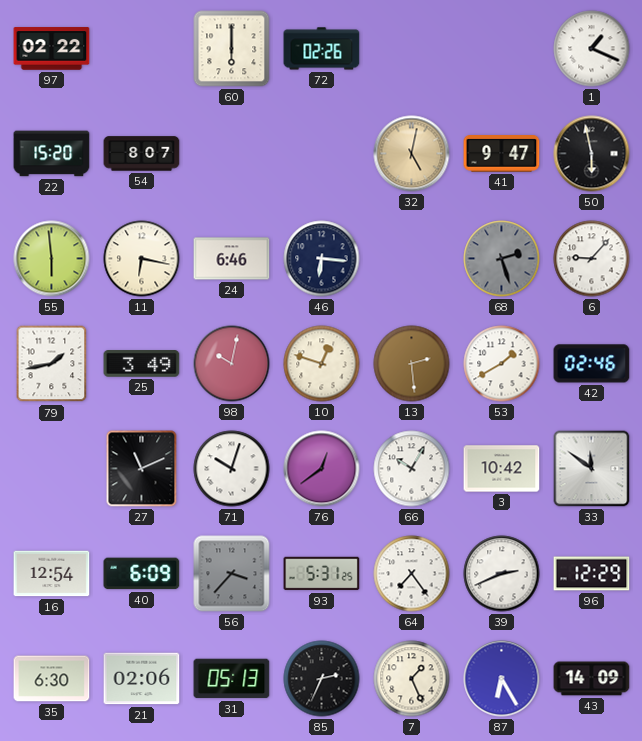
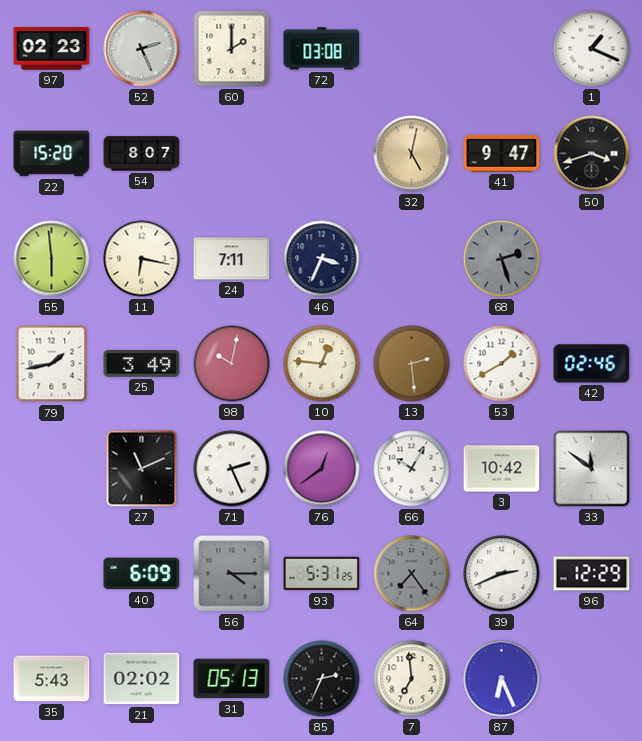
97: 02:22 -> 02:23 (52, 49)
52: none -> 2:26 (142, 49)
60: 6:00 -> 2:00 (232, 49)
72: 02:26 -> 03:08 (322, 49)
50: 5:58 -> 3:42 (592, 154)
24: 6:46 -> 7:11 (232, 259)
46: 6:16 -> 3:34 (322, 259)
6: 9:07 -> none (592, 259)
10: 12:48 -> 12:46 (322, 364)
71: 10:03 -> 2:26 (232, 469)
16: 12:54 -> none (52, 574)
56: 3:37 -> 4:15 (232, 574)
64 dial: white -> grey (412, 574)
35: 6:30 -> 5:43 (52, 679)
21: 02:06 -> 02:02 (142, 679)
7: 1:26 -> 6:59 (412, 679)
87: 6:25 -> 6:26 (502, 679)
43: 14:09 -> none (592, 679)
